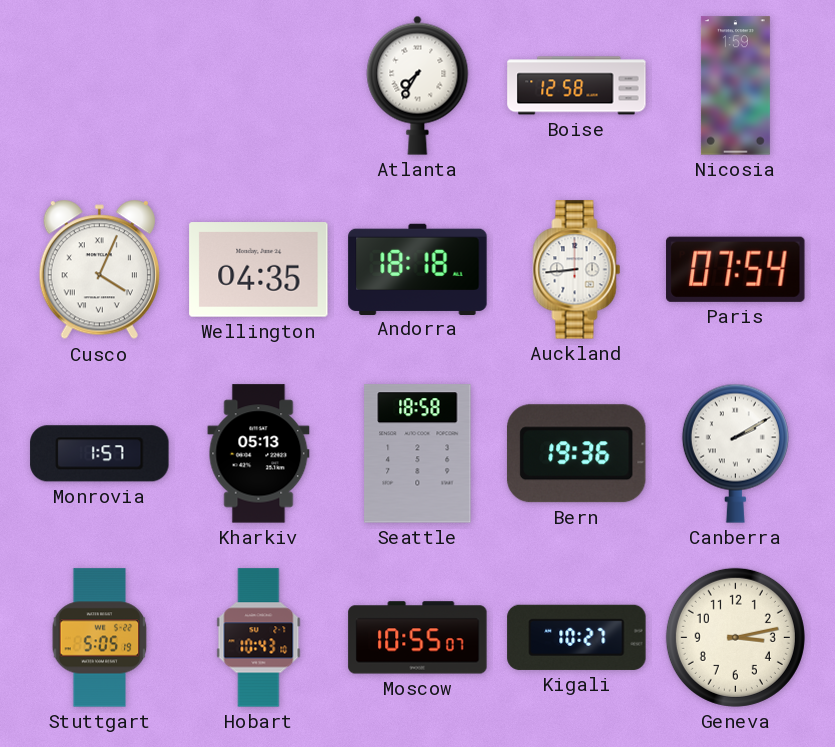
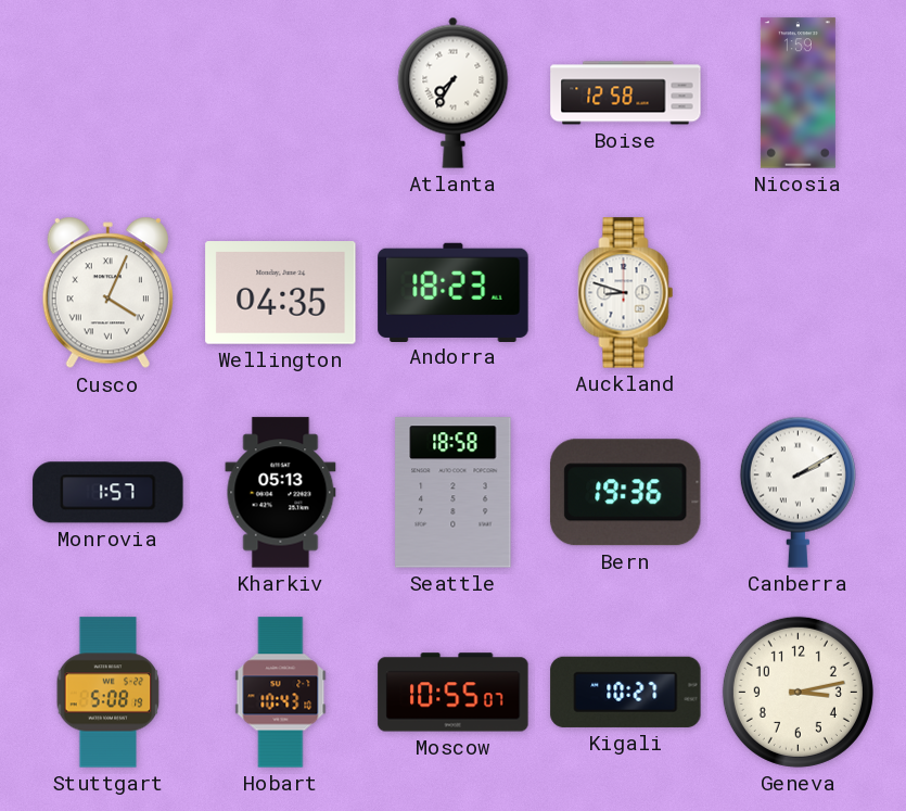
Andorra: 18:18 -> 18:23 (454, 292)
Auckland: 8:44 -> 8:48 (626, 293)
Paris: 07:54 -> none (736, 269)
Stuttgart: 5:05 -> 5:08 (109, 693)
